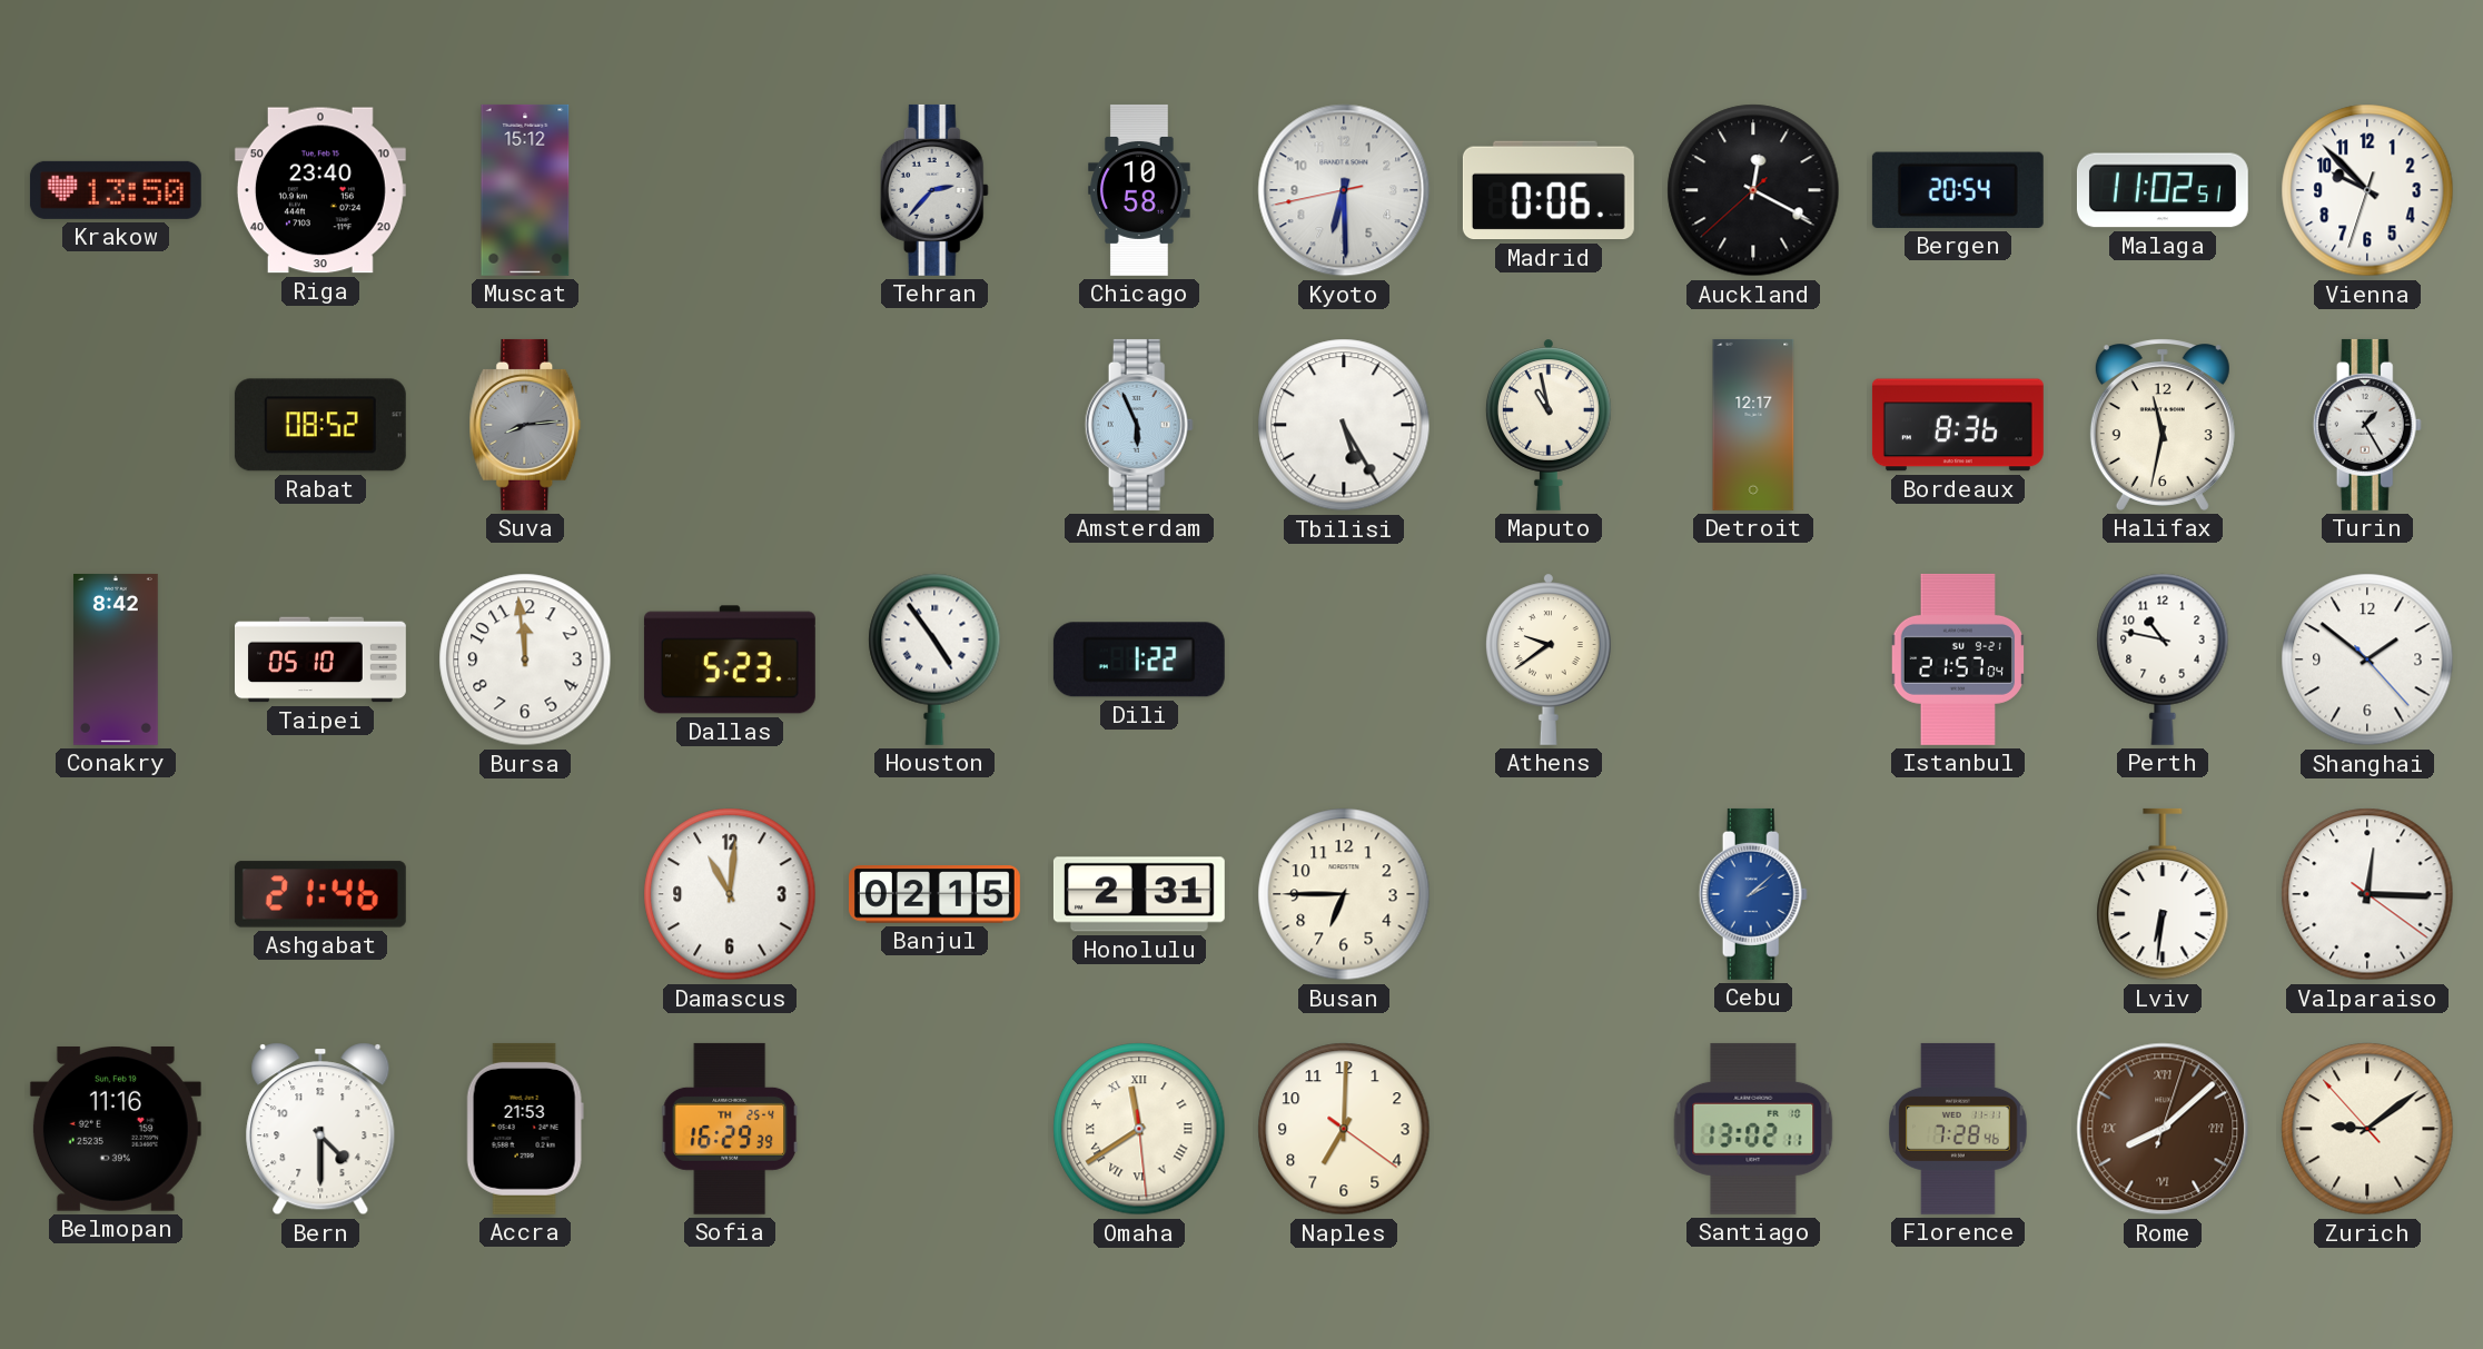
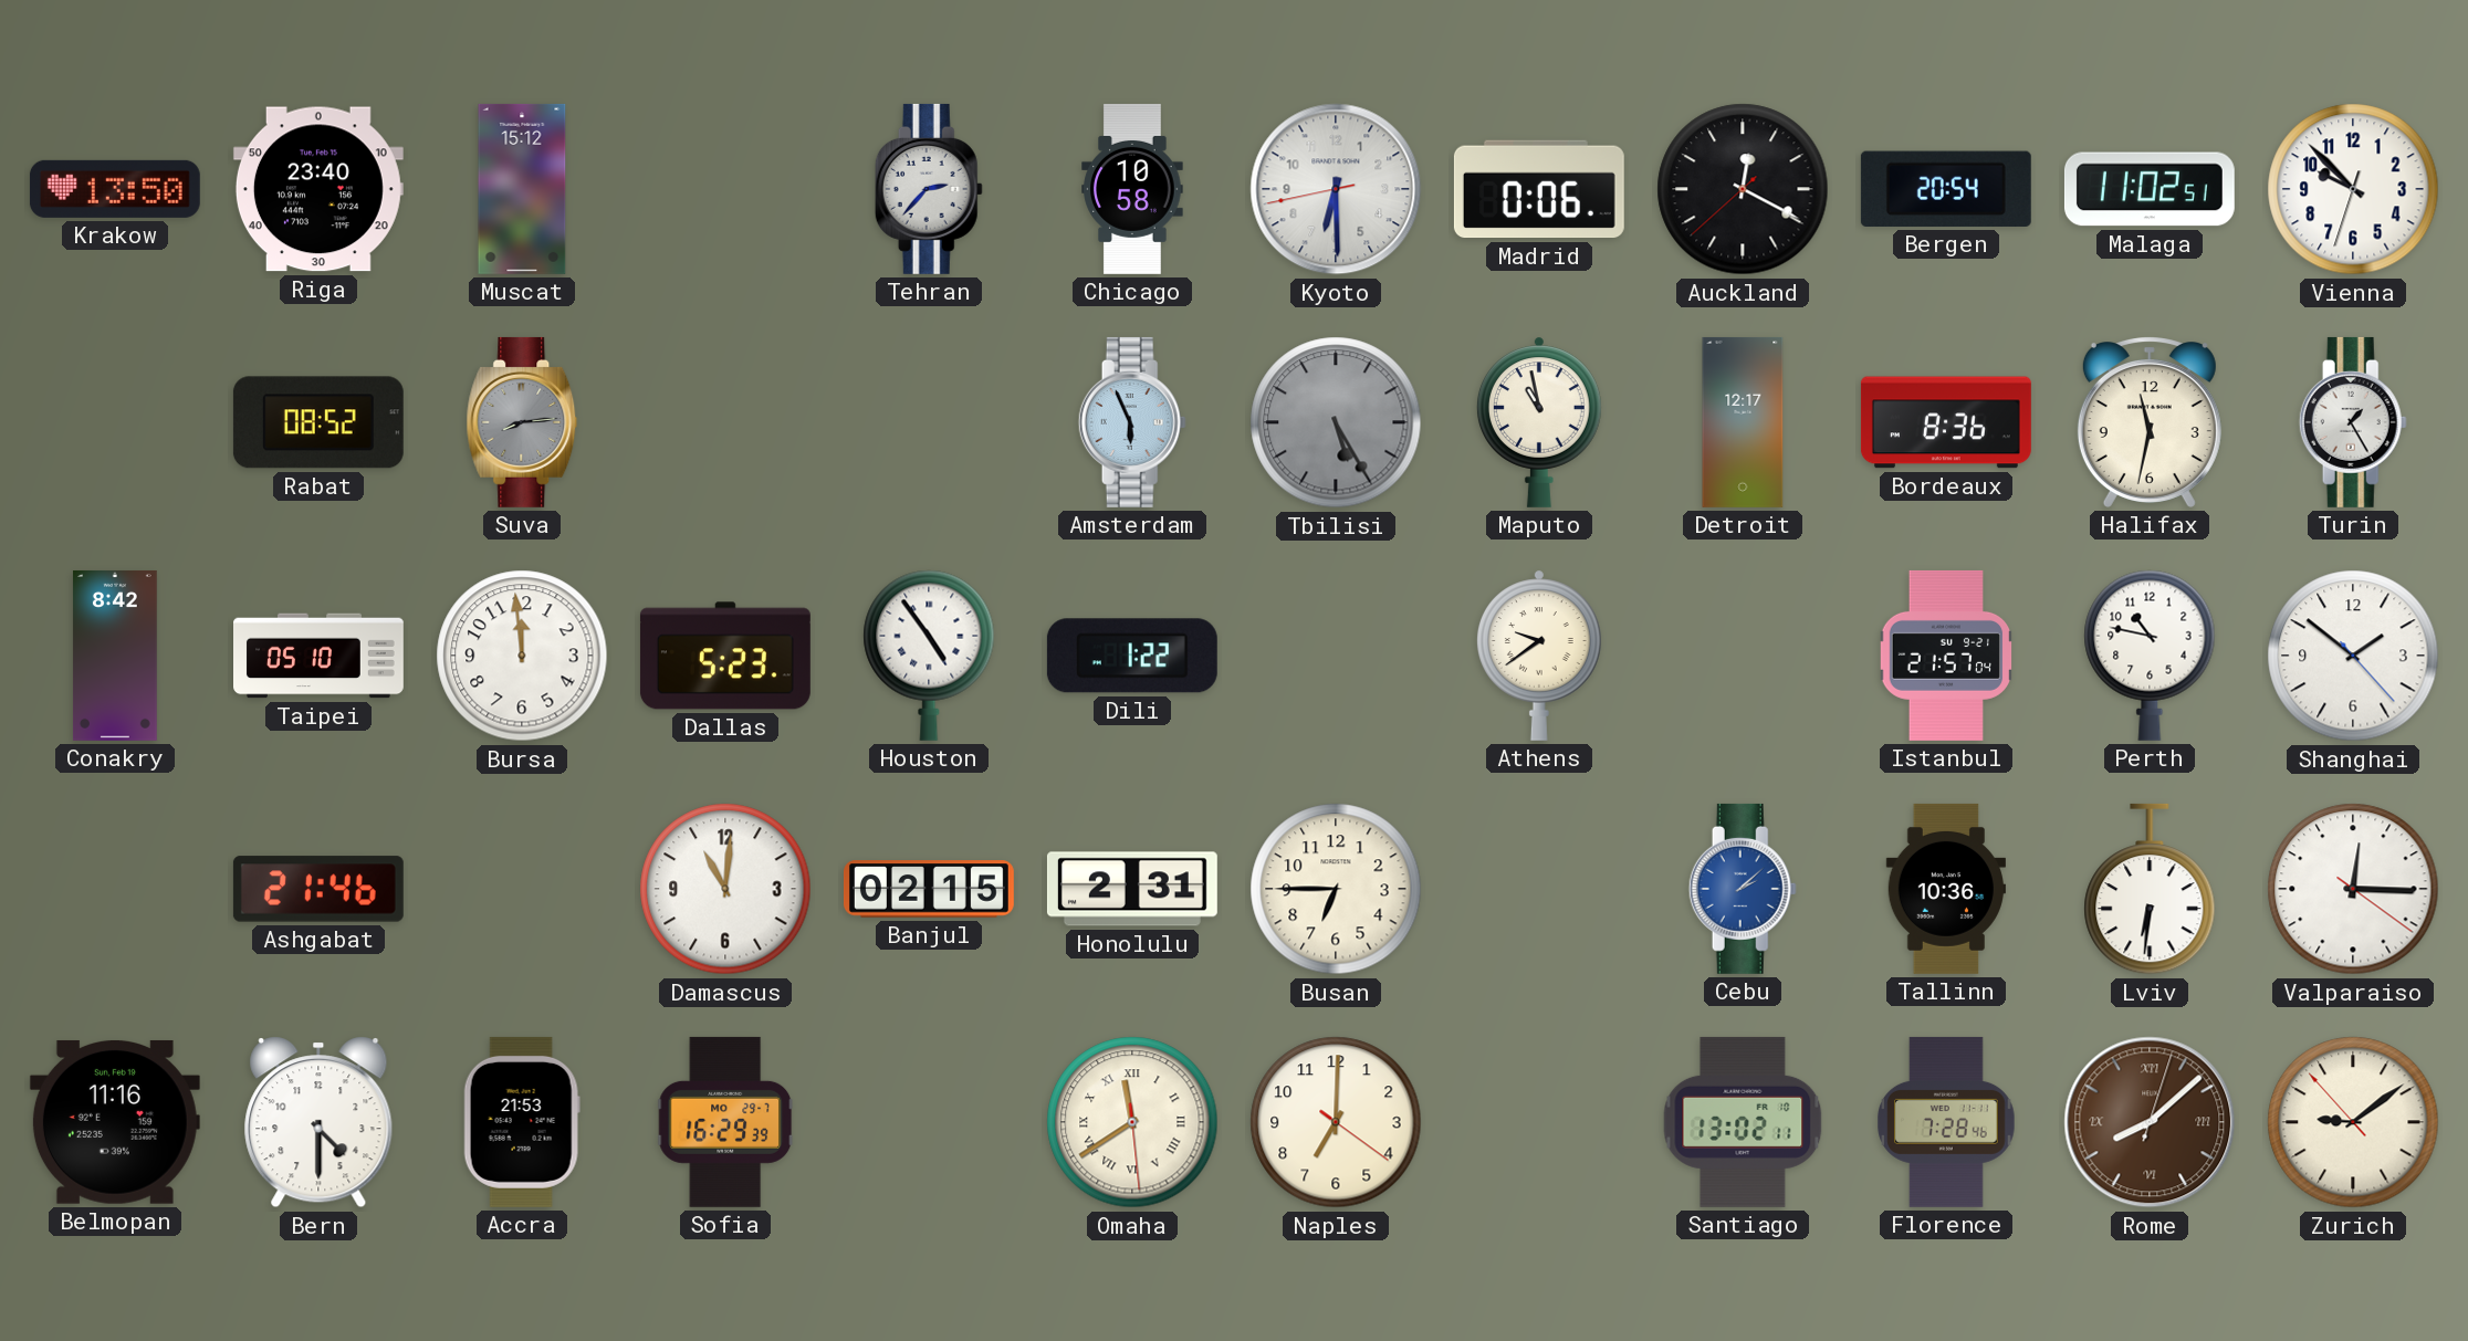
Tbilisi dial: white -> grey (1336, 422)
Tallinn: none -> 10:36 (1946, 889)
Sofia date: TH 25-4 -> MO 29-7 (725, 1122)
